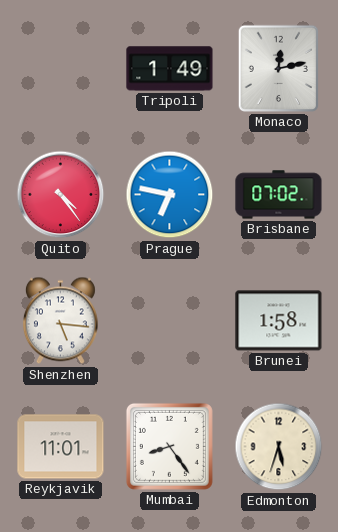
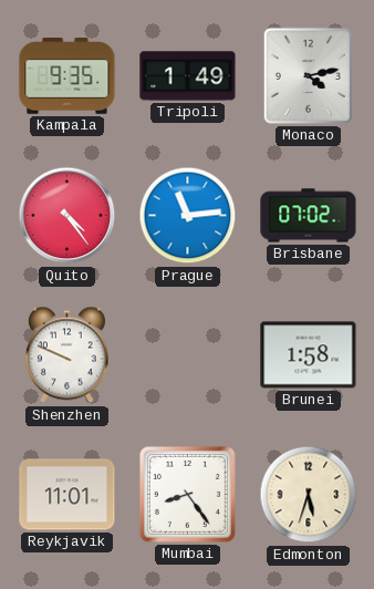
Kampala: none -> 9:35 (67, 76)
Monaco: 12:13 -> 4:13 (308, 75)
Prague: 6:47 -> 11:14 (188, 216)
Shenzhen: 5:16 -> 9:49 (66, 355)
